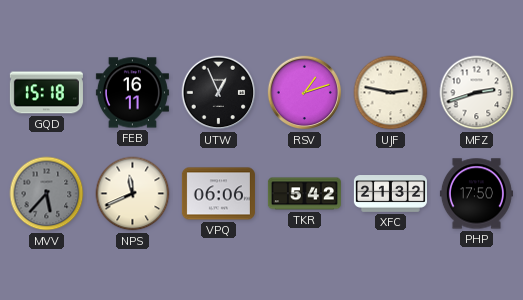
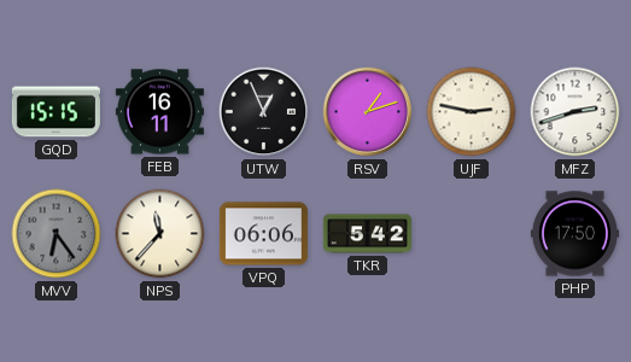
GQD: 15:18 -> 15:15 (55, 112)
MVV: 5:37 -> 6:24 (57, 234)
NPS: 11:41 -> 11:37 (160, 234)
XFC: 21:32 -> none (390, 194)
